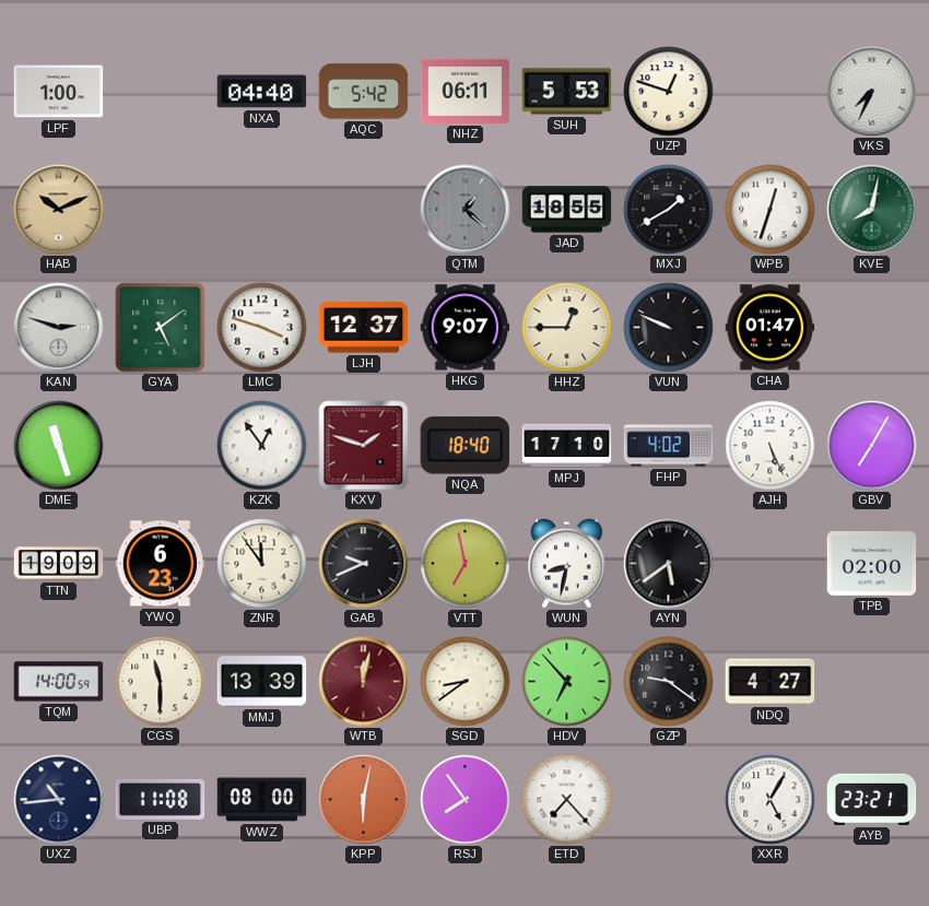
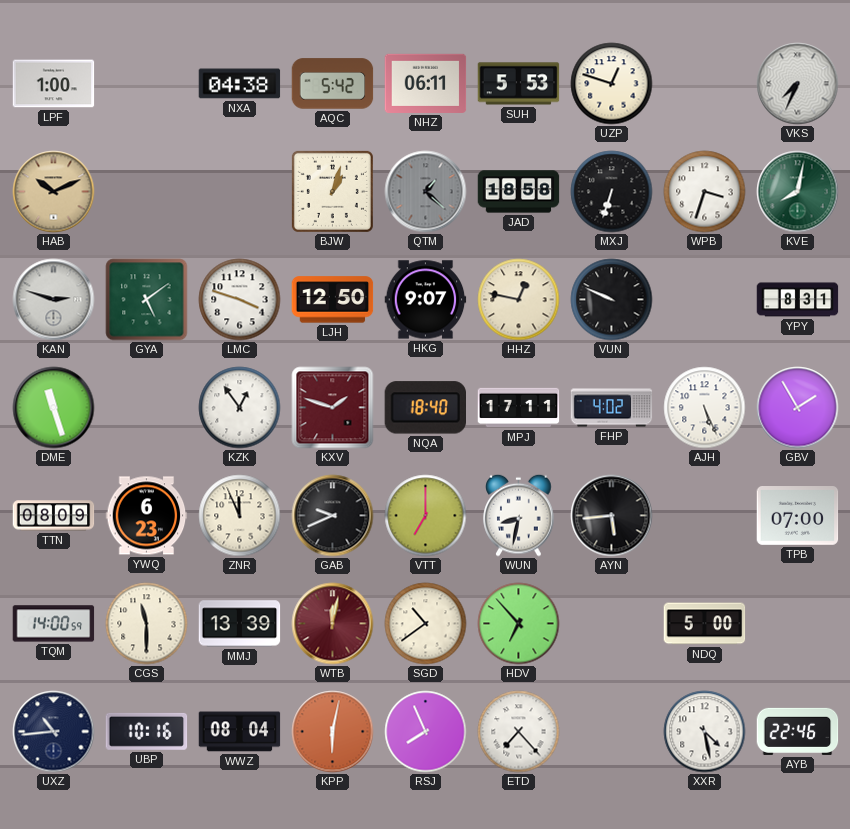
NXA: 04:40 -> 04:38 (240, 84)
BJW: none -> 1:03 (332, 191)
JAD: 18:55 -> 18:58 (519, 192)
MXJ: 1:40 -> 6:33 (612, 192)
WPB: 12:33 -> 3:33 (705, 192)
LJH: 12:37 -> 12:50 (333, 300)
HHZ: 12:45 -> 12:47 (519, 300)
CHA: 01:47 -> none (771, 328)
YPY: none -> 8:31 (798, 300)
MPJ: 17:10 -> 17:11 (519, 408)
GBV: 7:05 -> 1:55 (798, 408)
TTN: 19:09 -> 08:09 (54, 516)
ZNR: 11:54 -> 11:56 (240, 516)
VTT: 6:58 -> 7:00 (426, 516)
AYN: 5:39 -> 5:44 (612, 516)
TPB: 02:00 -> 07:00 (798, 516)
SGD: 8:39 -> 10:39 (426, 624)
GZP: 9:21 -> none (669, 682)
NDQ: 4:27 -> 5:00 (705, 624)
UBP: 11:08 -> 10:16 (147, 731)
WWZ: 08:00 -> 08:04 (240, 732)
RSJ: 7:54 -> 7:56 (426, 732)
XXR: 5:05 -> 4:28 (705, 732)
AYB: 23:21 -> 22:46 (798, 731)
